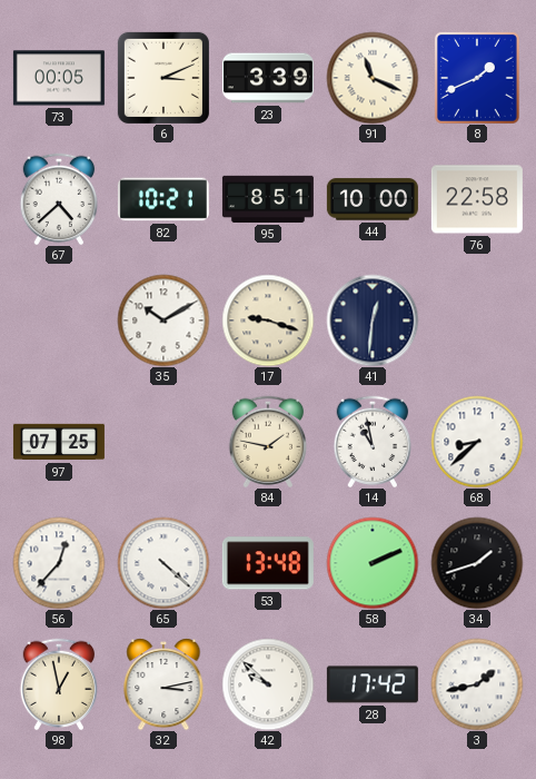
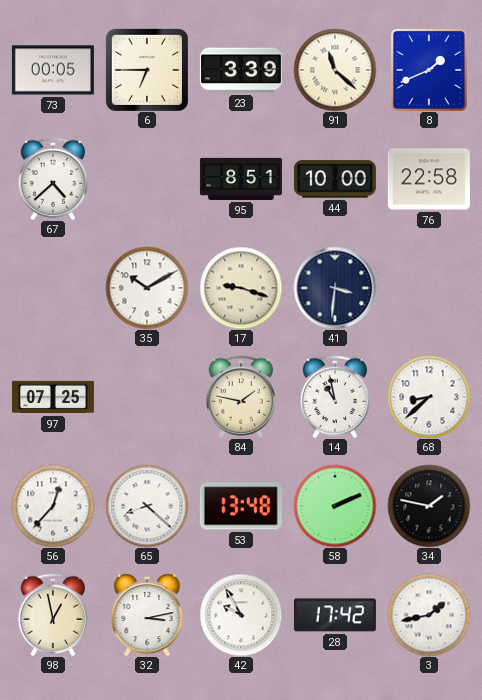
6: 3:11 -> 6:45 (147, 70)
91: 11:19 -> 11:22 (335, 70)
82: 10:21 -> none (163, 199)
41: 12:31 -> 3:31 (335, 288)
65: 4:22 -> 8:22 (147, 506)
34: 1:42 -> 1:47 (429, 506)
42: 9:52 -> 9:55 (241, 615)
